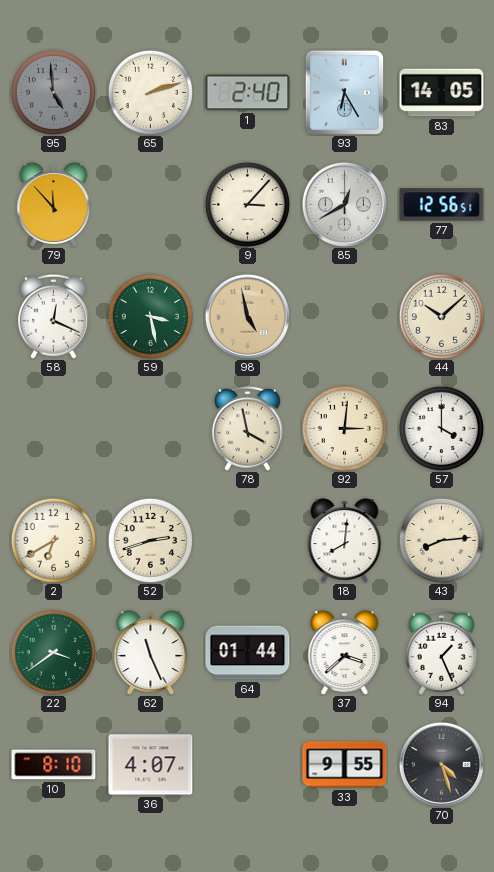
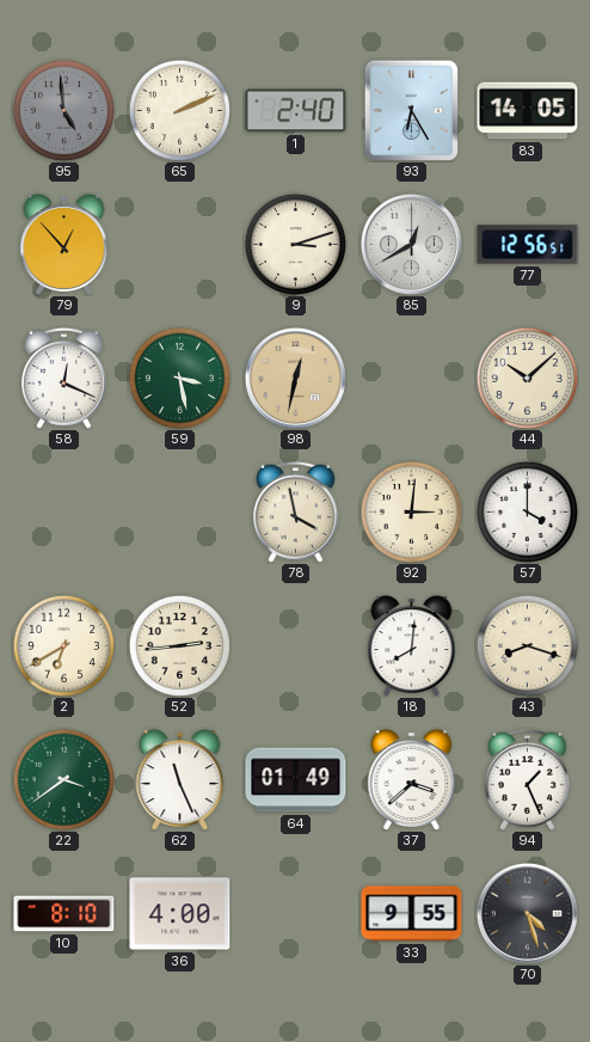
65: 2:12 -> 2:11 (179, 110)
79: 11:53 -> 12:53 (64, 244)
9: 3:07 -> 3:12 (295, 244)
98: 4:58 -> 12:32 (295, 378)
52: 2:42 -> 2:44 (179, 645)
43: 8:14 -> 8:18 (527, 645)
64: 01:44 -> 01:49 (296, 780)
36: 4:07 -> 4:00 (180, 914)
